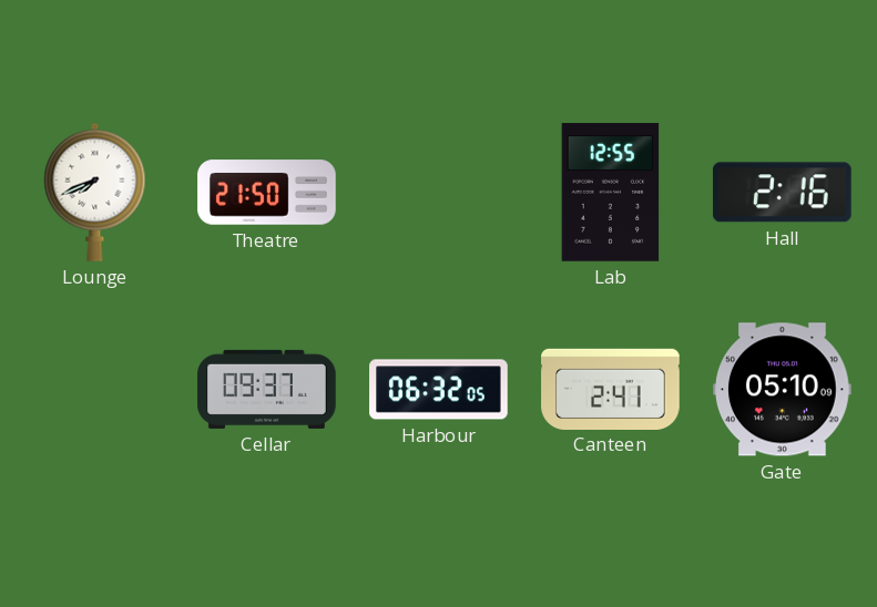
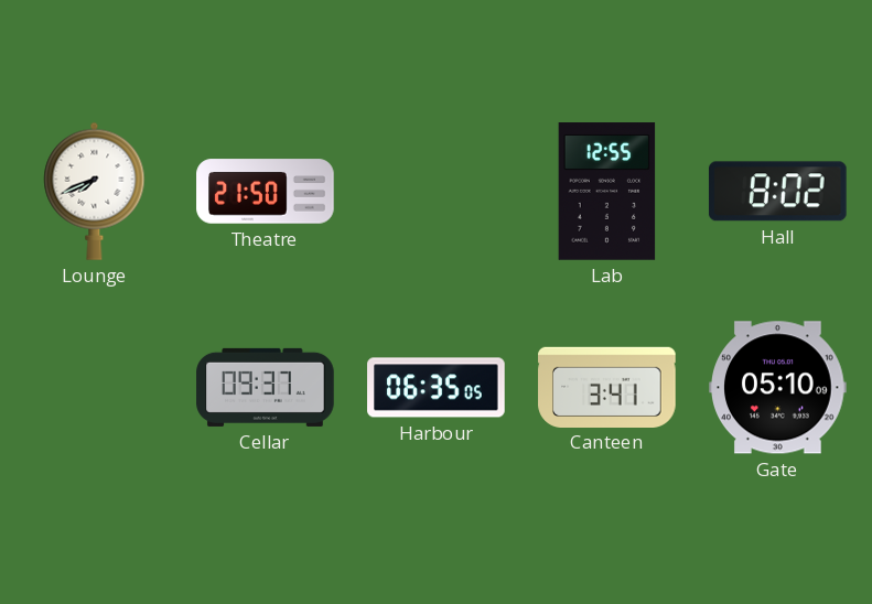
Hall: 2:16 -> 8:02 (778, 192)
Harbour: 06:32 -> 06:35 (437, 388)
Canteen: 2:41 -> 3:41 (607, 387)
